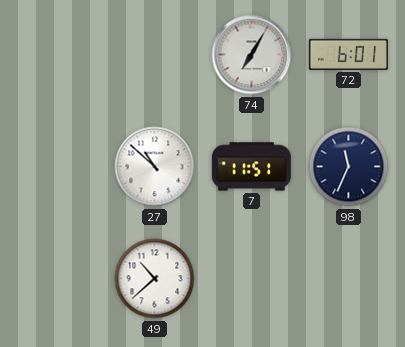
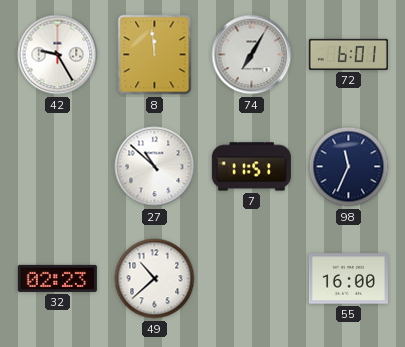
42: none -> 9:25 (58, 55)
8: none -> 11:59 (155, 55)
32: none -> 02:23 (57, 278)
55: none -> 16:00 (348, 279)
